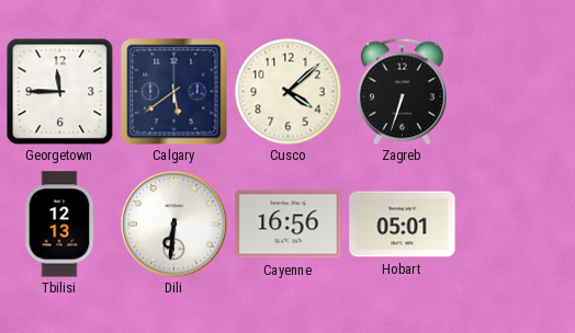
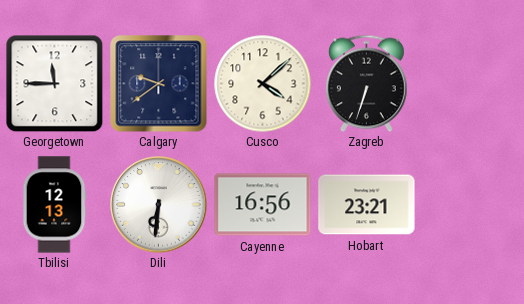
Calgary: 5:39 -> 9:39 (159, 84)
Hobart: 05:01 -> 23:21 (367, 205)
